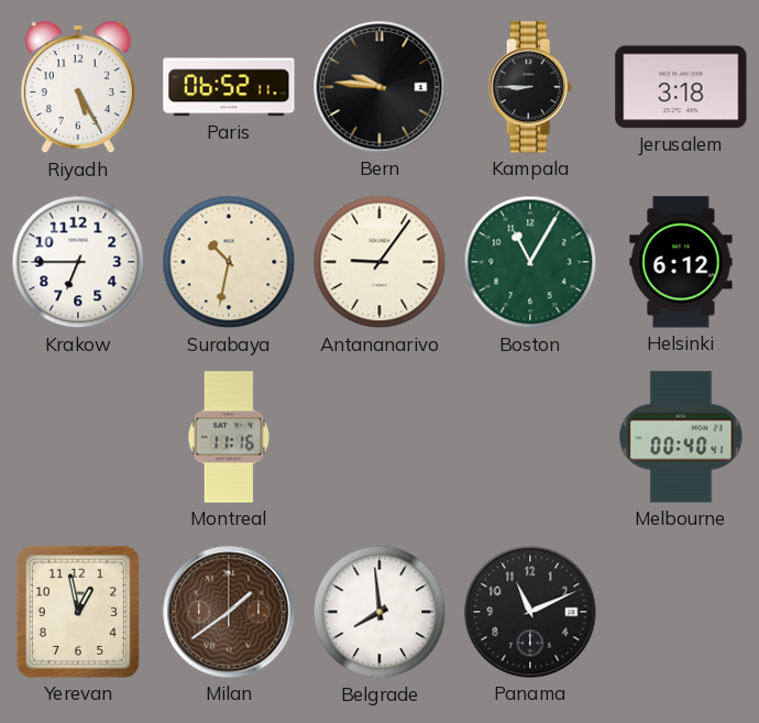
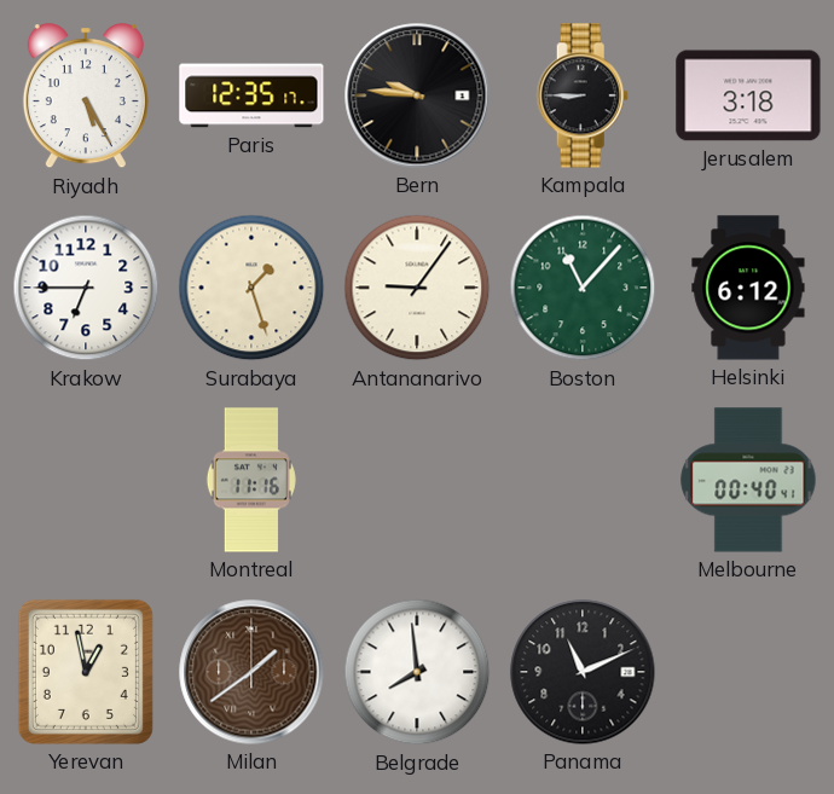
Paris: 06:52 -> 12:35 (251, 95)
Surabaya: 10:32 -> 1:27 (251, 288)
Boston: 11:05 -> 11:07 (583, 288)
